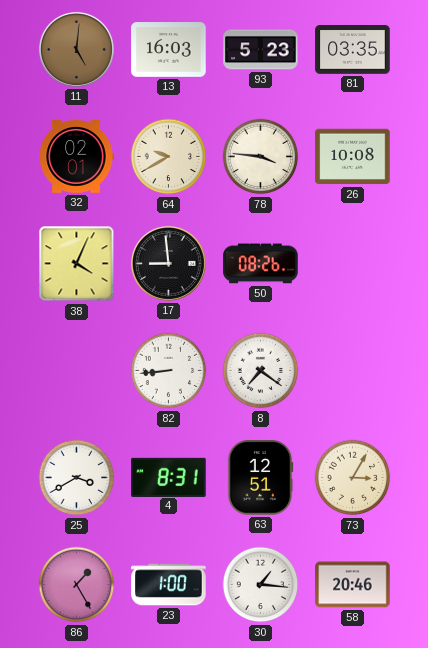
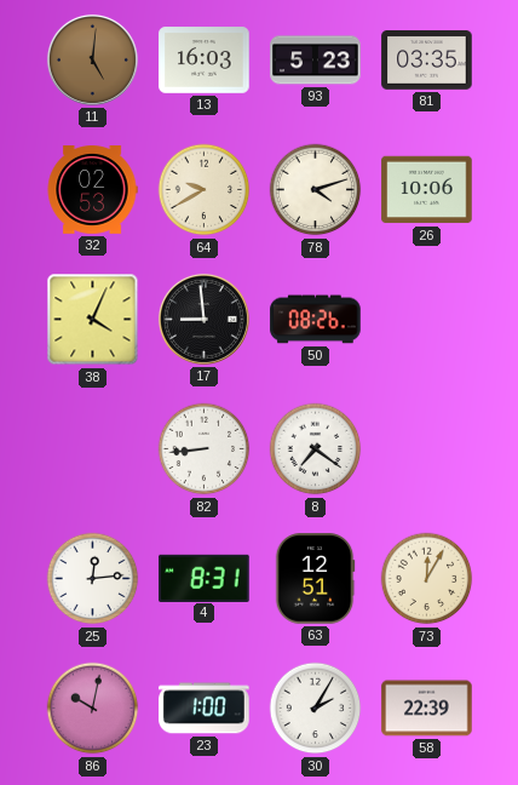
32: 02:01 -> 02:53 (92, 190)
78: 3:46 -> 4:12 (316, 190)
26: 10:08 -> 10:06 (427, 190)
25: 3:40 -> 12:14 (93, 579)
73: 3:05 -> 12:05 (427, 579)
86: 1:25 -> 10:02 (93, 709)
30: 1:16 -> 2:05 (316, 709)
58: 20:46 -> 22:39 (427, 709)
